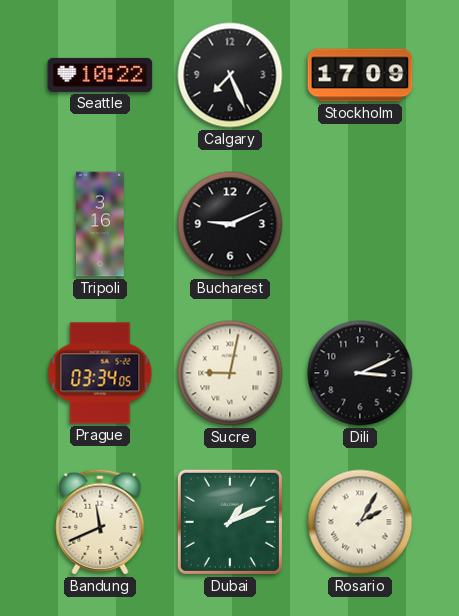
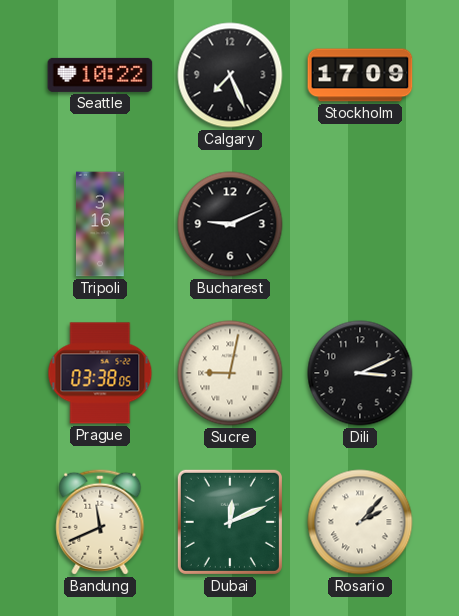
Prague: 03:34 -> 03:38 (100, 373)
Dubai: 1:11 -> 12:11 (230, 522)
Rosario: 2:05 -> 2:07 (360, 522)
